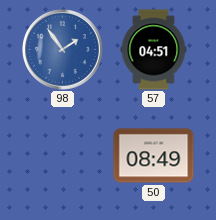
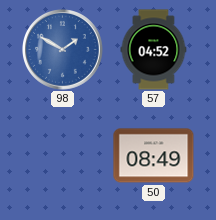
98: 1:54 -> 1:50 (63, 50)
57: 04:51 -> 04:52 (154, 50)
